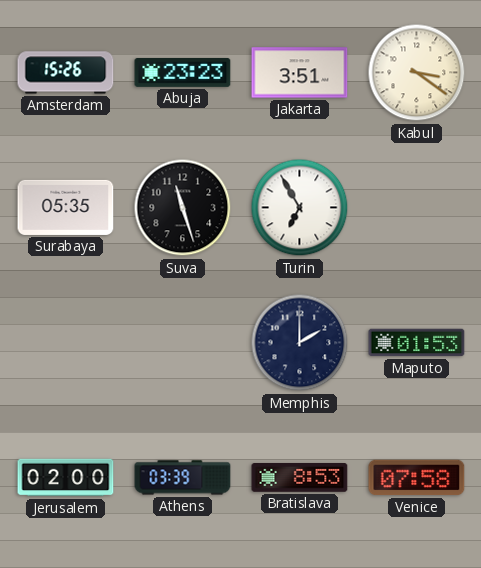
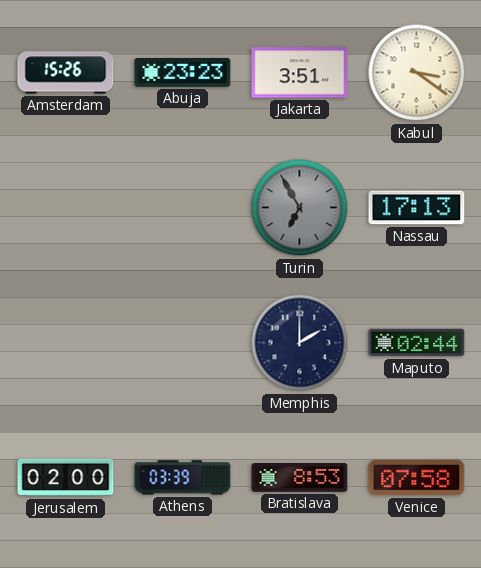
Surabaya: 05:35 -> none (66, 207)
Suva: 11:27 -> none (183, 208)
Turin dial: white -> grey (300, 208)
Nassau: none -> 17:13 (417, 208)
Maputo: 01:53 -> 02:44 (417, 343)
